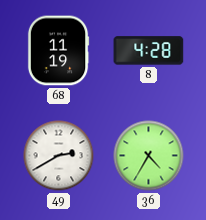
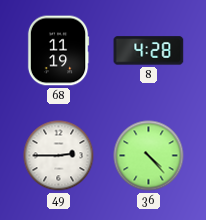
49: 2:40 -> 2:45 (59, 156)
36: 4:35 -> 4:23 (149, 156)
